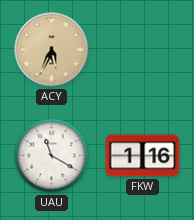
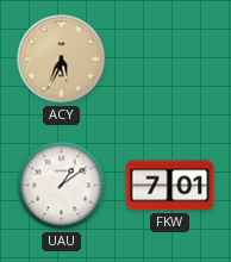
UAU: 11:20 -> 1:09 (62, 186)
FKW: 1:16 -> 7:01 (170, 186)
